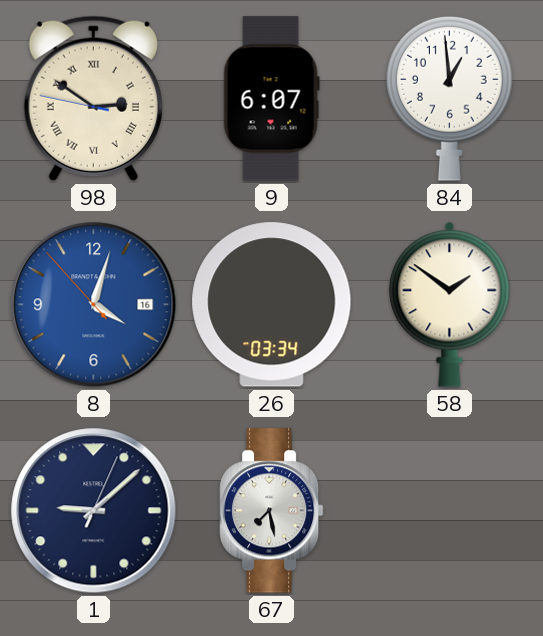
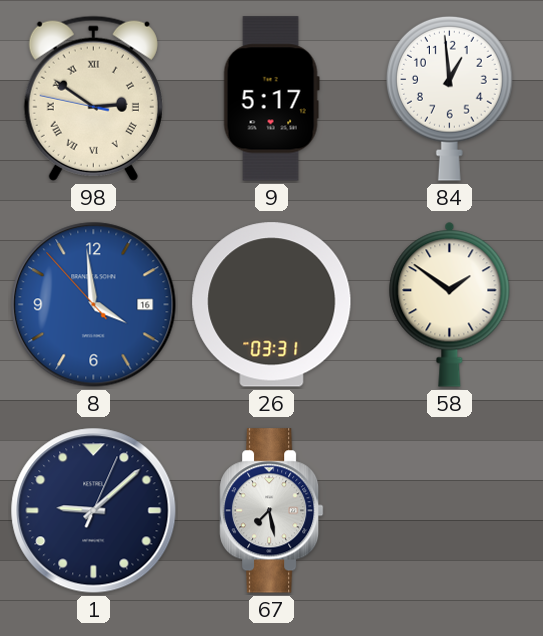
9: 6:07 -> 5:17 (271, 99)
8: 4:02 -> 3:58 (94, 305)
26: 03:34 -> 03:31 (272, 305)
